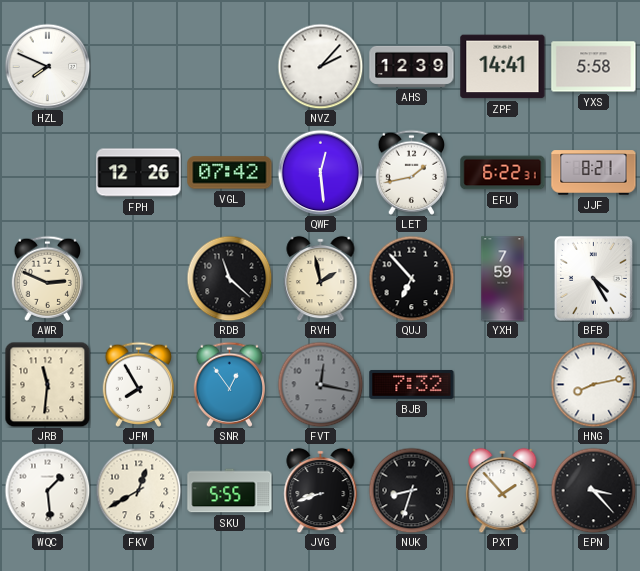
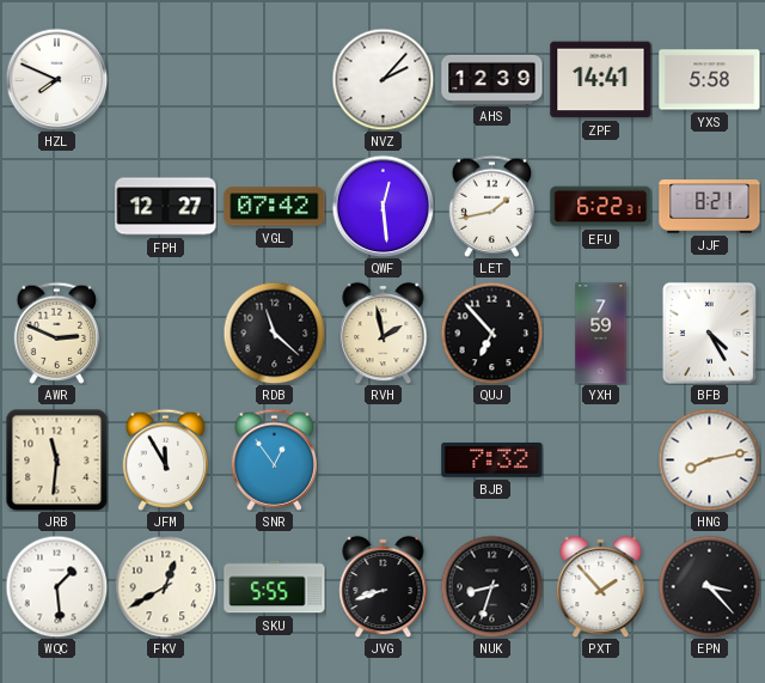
FPH: 12:26 -> 12:27 (166, 207)
JFM: 7:55 -> 11:55 (166, 459)
FVT: 12:17 -> none (320, 384)
